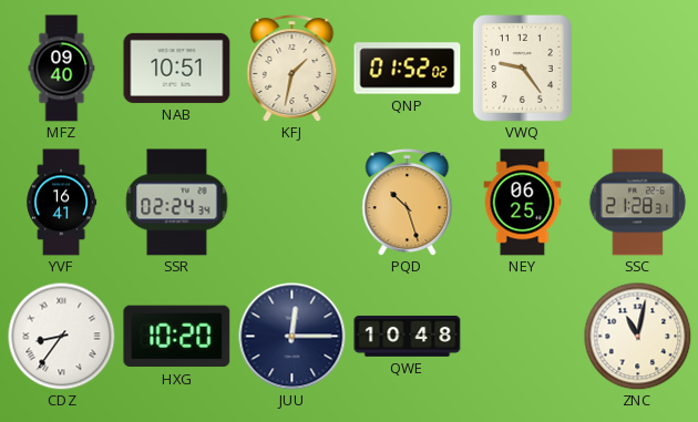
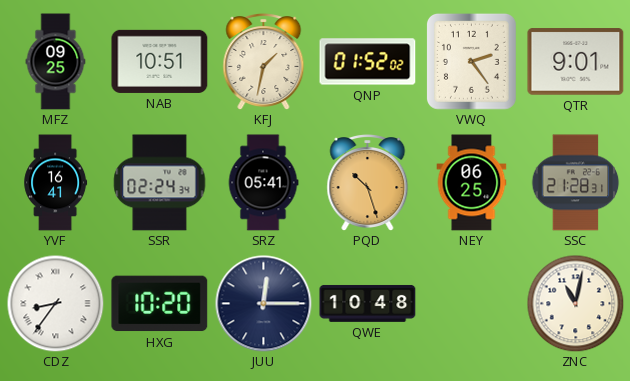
MFZ: 09:40 -> 09:25 (56, 62)
VWQ: 9:24 -> 2:24 (471, 61)
QTR: none -> 9:01 (576, 62)
SRZ: none -> 05:41 (263, 183)
